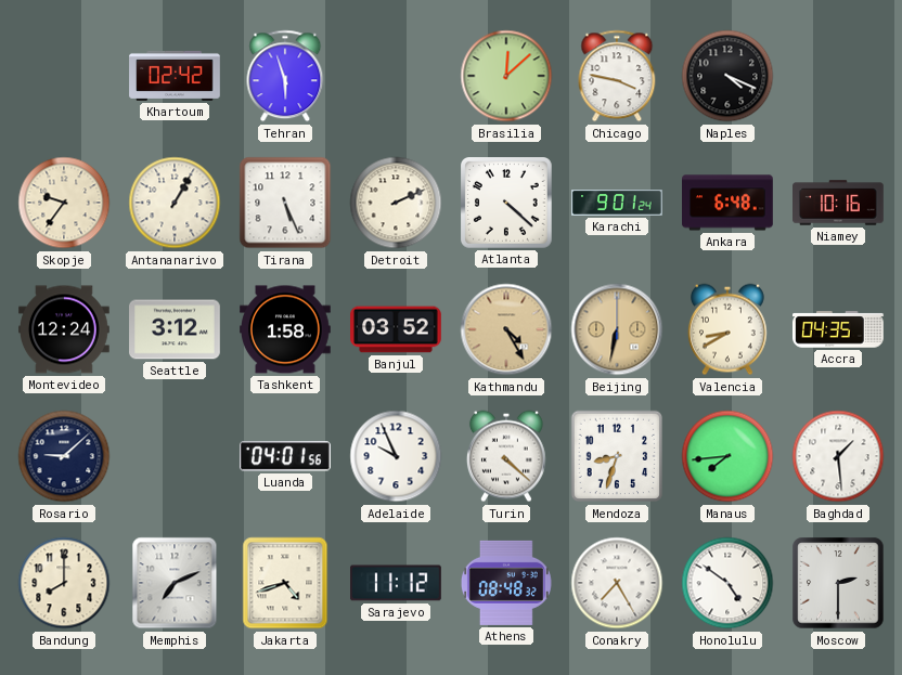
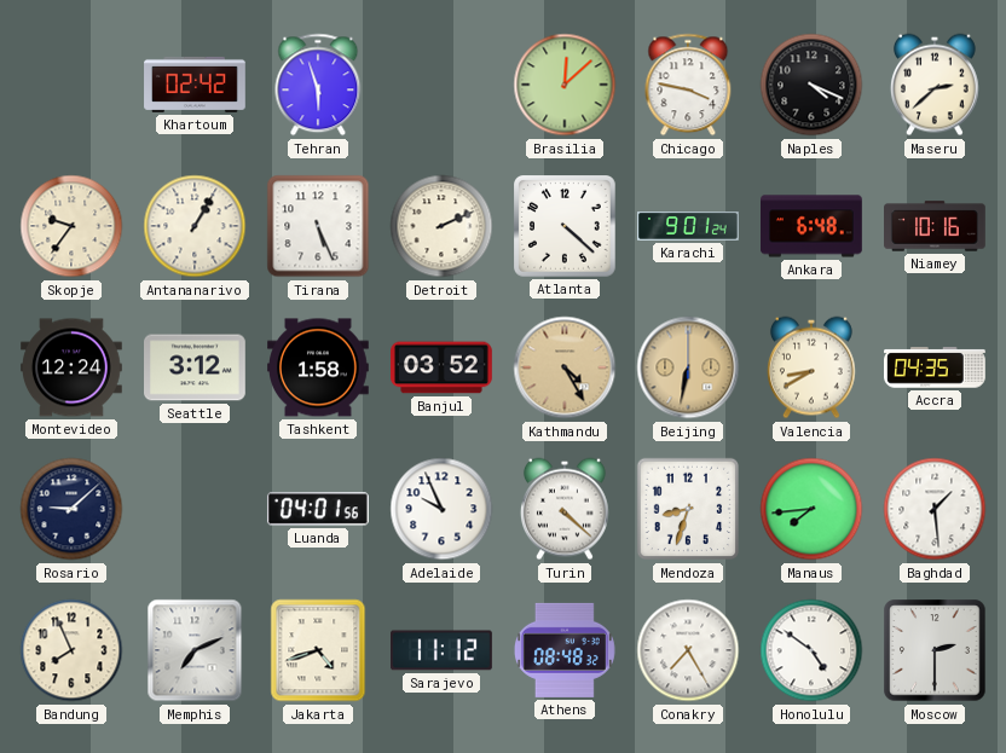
Maseru: none -> 2:38 (935, 85)
Bandung: 8:00 -> 7:56 (71, 650)
